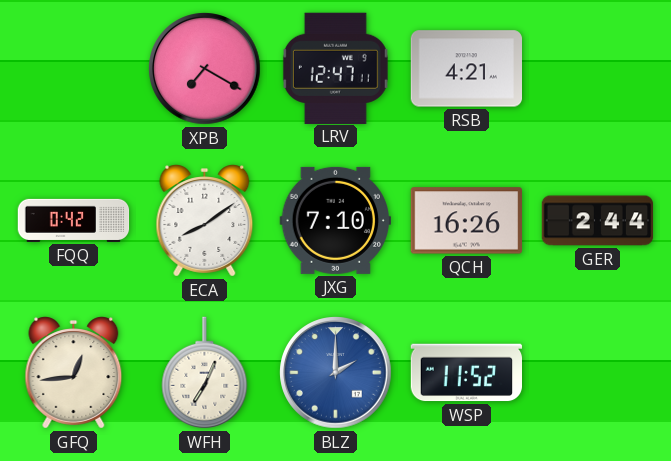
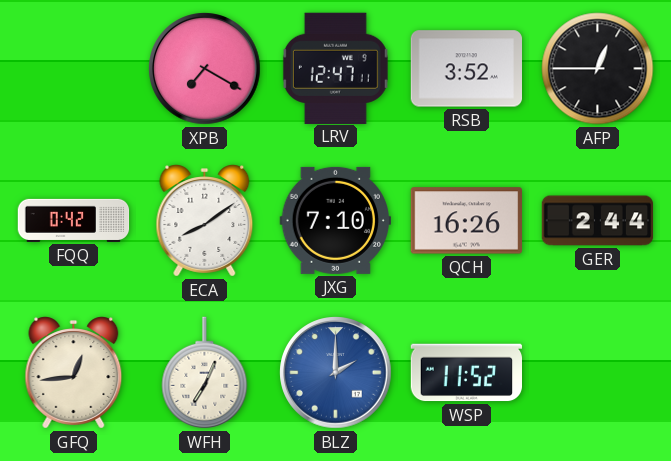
RSB: 4:21 -> 3:52 (466, 69)
AFP: none -> 12:45 (598, 69)
